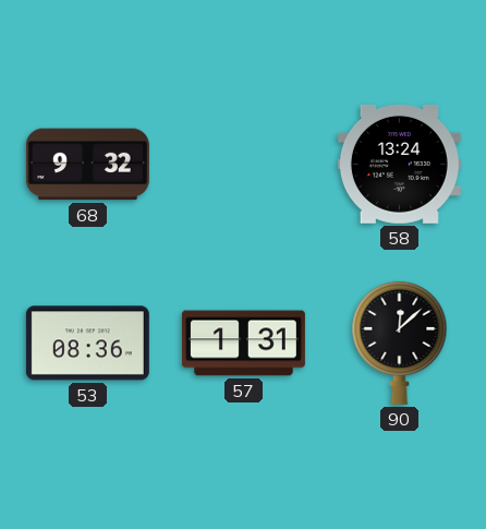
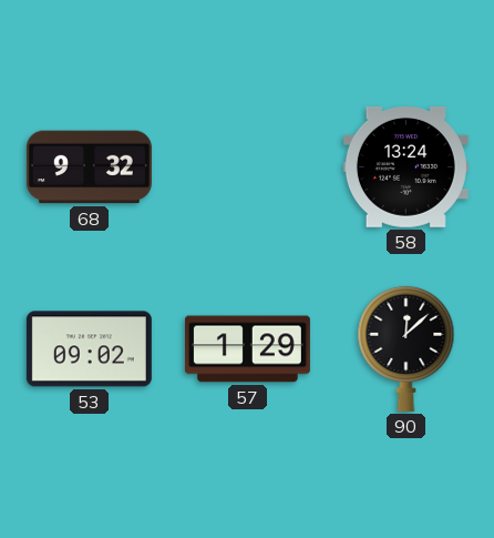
53: 08:36 -> 09:02 (89, 349)
57: 1:31 -> 1:29 (247, 349)
